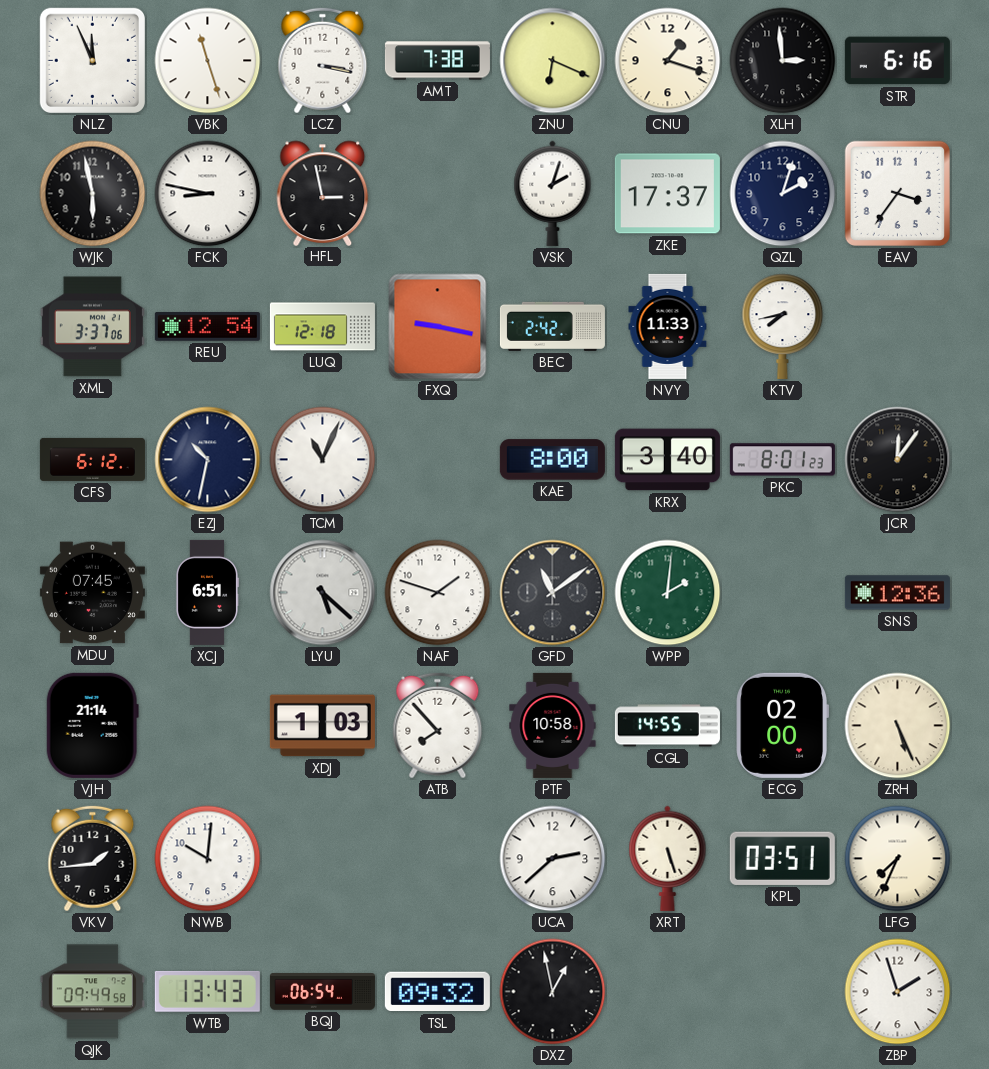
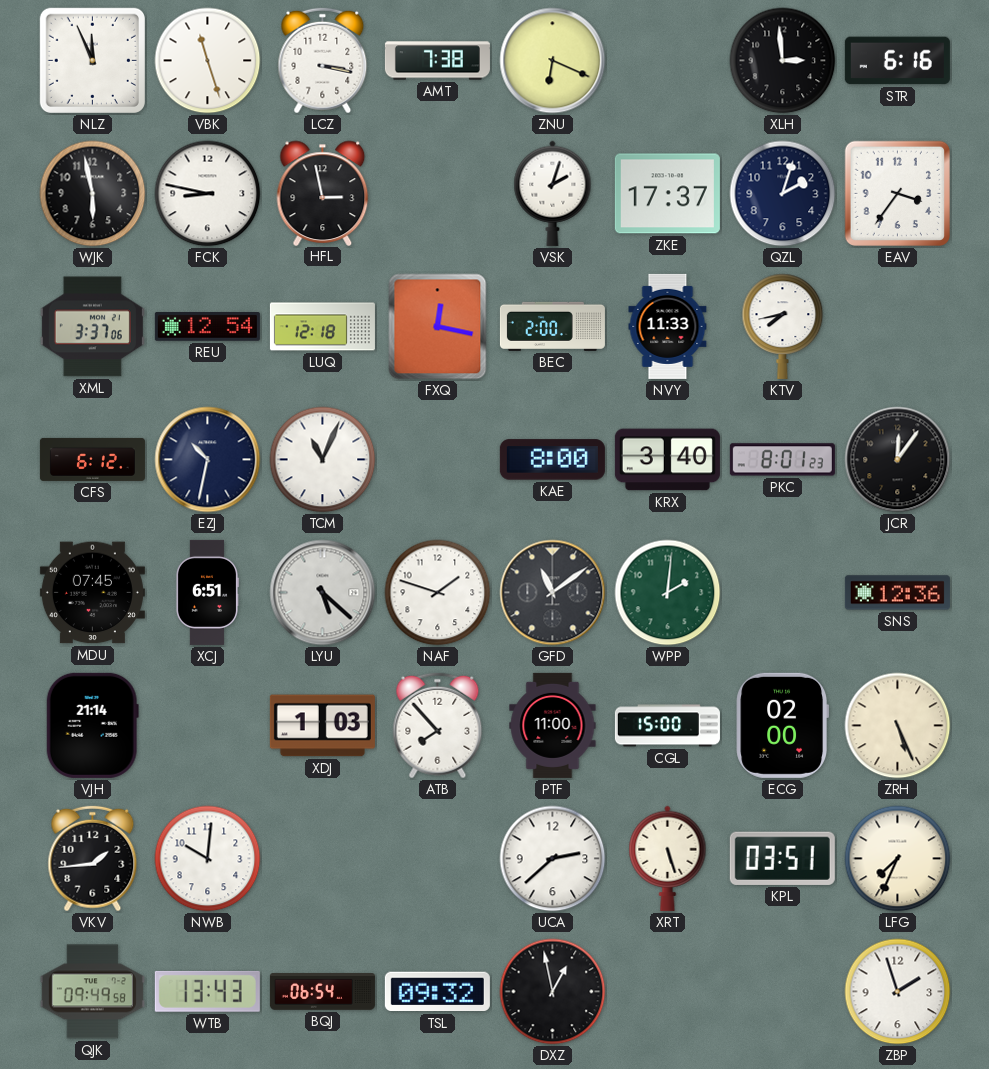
CNU: 1:18 -> none (668, 61)
FXQ: 9:17 -> 12:17 (438, 327)
BEC: 2:42 -> 2:00 (552, 326)
PTF: 10:58 -> 11:00 (553, 725)
CGL: 14:55 -> 15:00 (667, 726)
